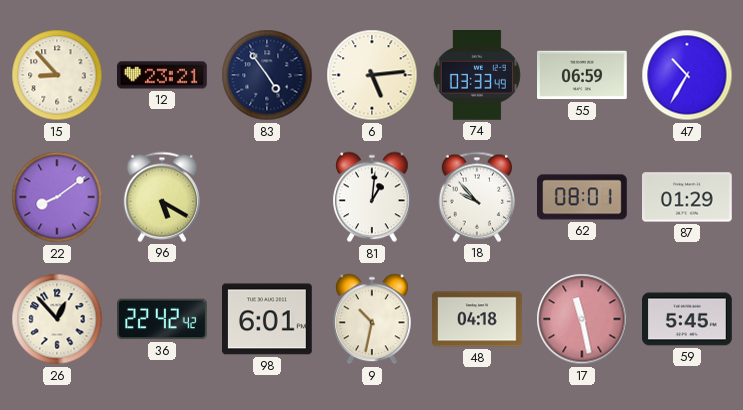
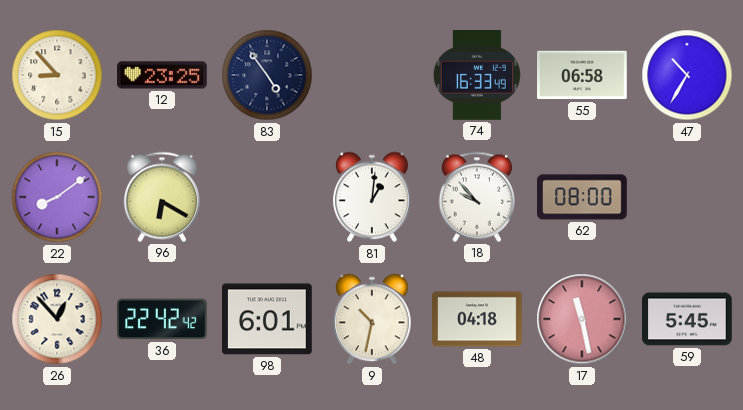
12: 23:21 -> 23:25 (162, 75)
6: 5:14 -> none (372, 75)
74: 03:33 -> 16:33 (477, 76)
55: 06:59 -> 06:58 (583, 75)
96: 5:20 -> 6:20 (161, 197)
62: 08:01 -> 08:00 (582, 197)
87: 01:29 -> none (688, 197)
